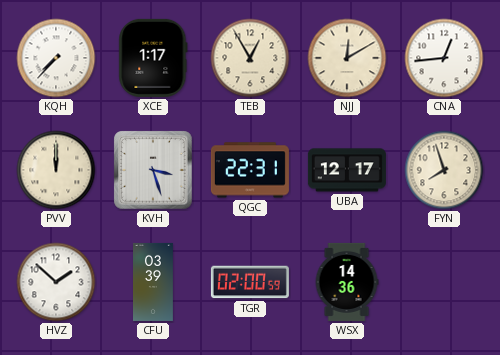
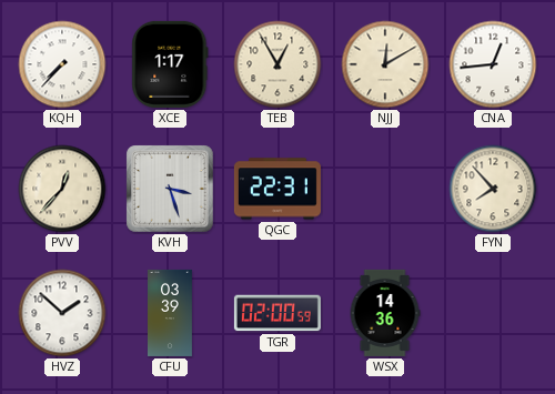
PVV: 12:00 -> 12:37 (62, 189)
UBA: 12:17 -> none (347, 170)
FYN: 7:57 -> 7:53 (493, 189)
